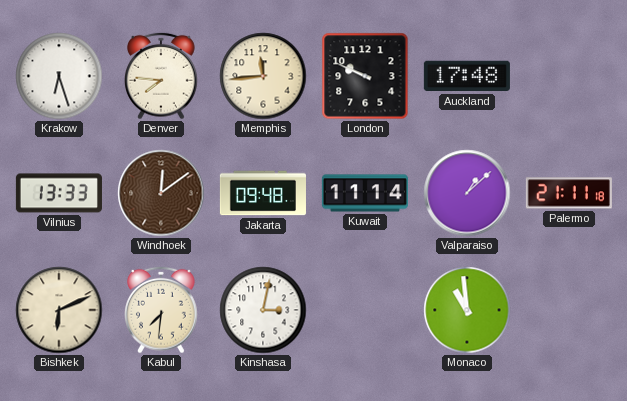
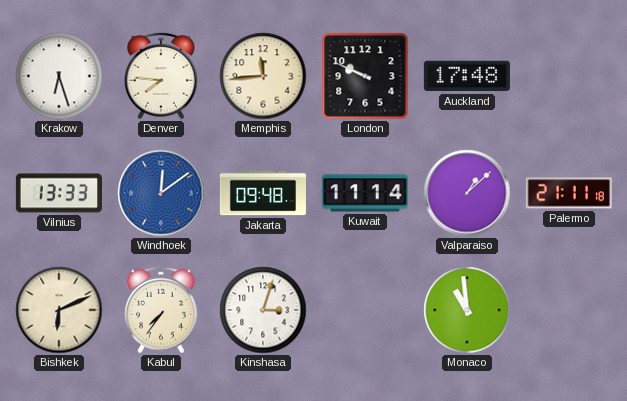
Windhoek dial: brown -> blue (161, 193)
Kabul: 7:31 -> 7:36 (162, 310)
Kinshasa: 3:02 -> 3:03 (263, 310)
